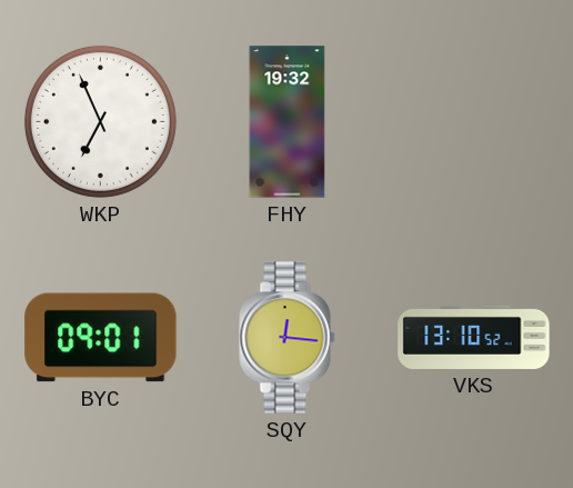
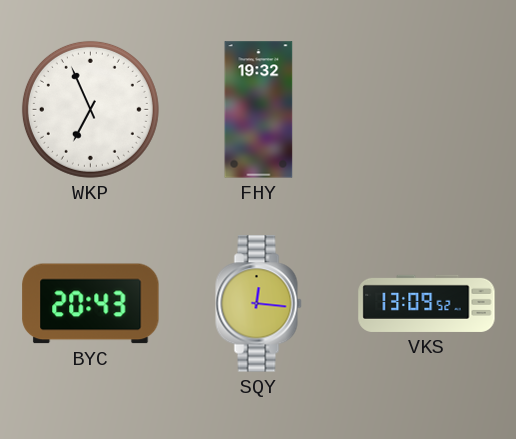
BYC: 09:01 -> 20:43 (91, 304)
VKS: 13:10 -> 13:09 (427, 303)
